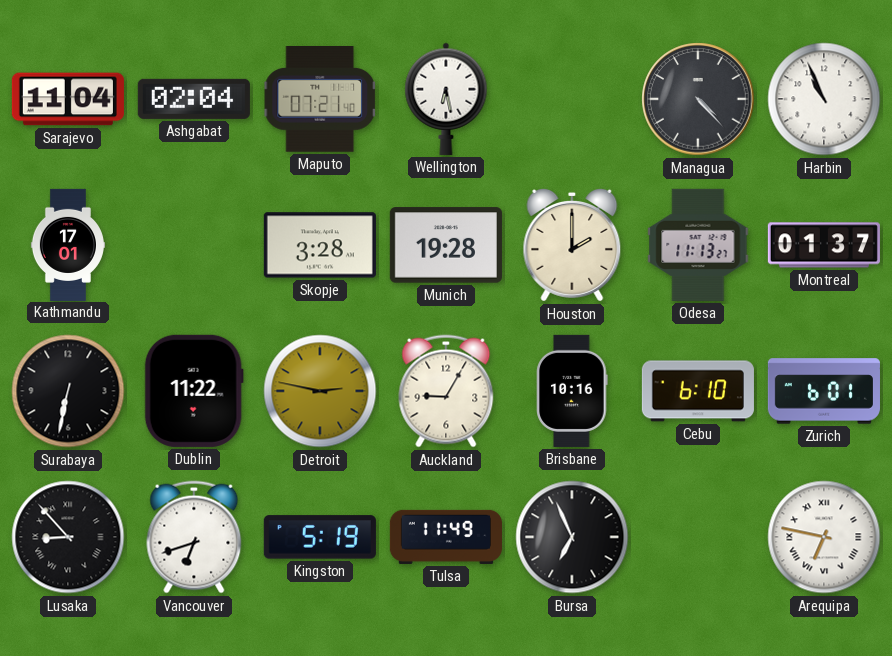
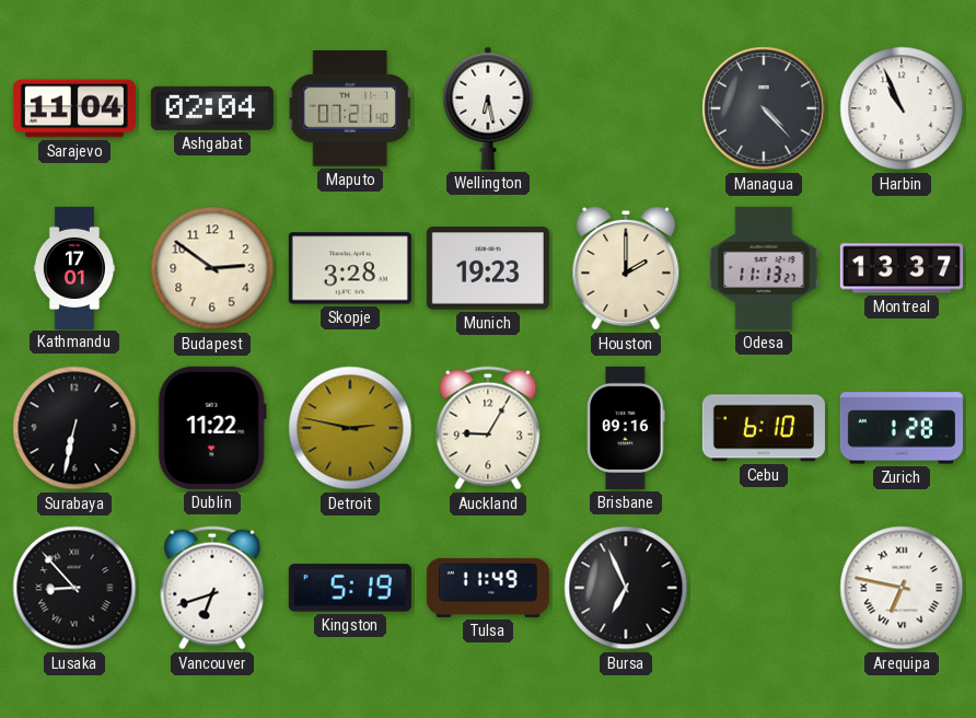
Budapest: none -> 2:51 (212, 268)
Munich: 19:28 -> 19:23 (488, 268)
Montreal: 01:37 -> 13:37 (902, 268)
Brisbane: 10:16 -> 09:16 (626, 428)
Zurich: 6:01 -> 1:28 (902, 428)
